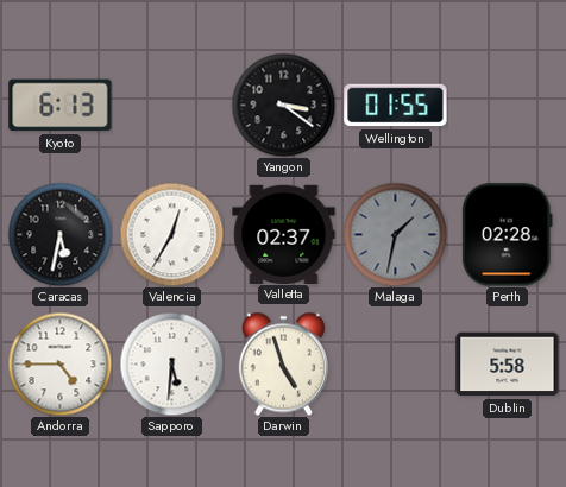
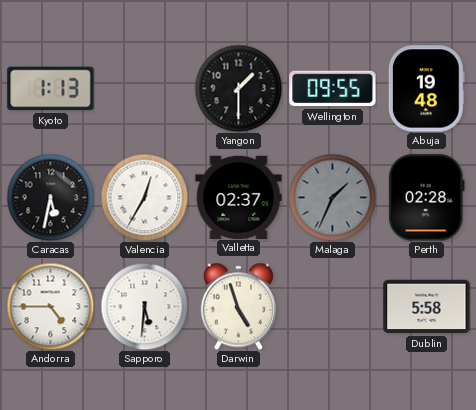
Kyoto: 6:13 -> 1:13 (51, 89)
Yangon: 3:21 -> 1:30 (238, 88)
Wellington: 01:55 -> 09:55 (333, 89)
Abuja: none -> 19:48 (426, 89)
Malaga: 1:32 -> 1:34 (332, 197)
